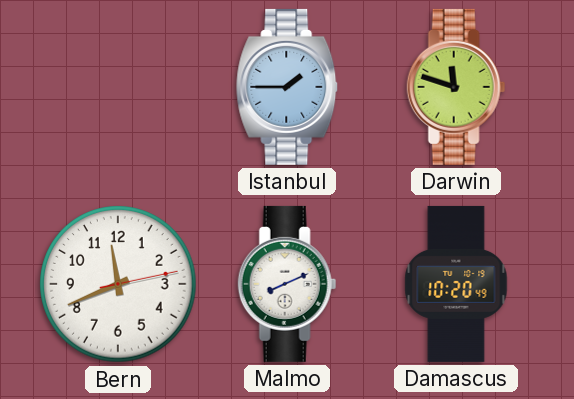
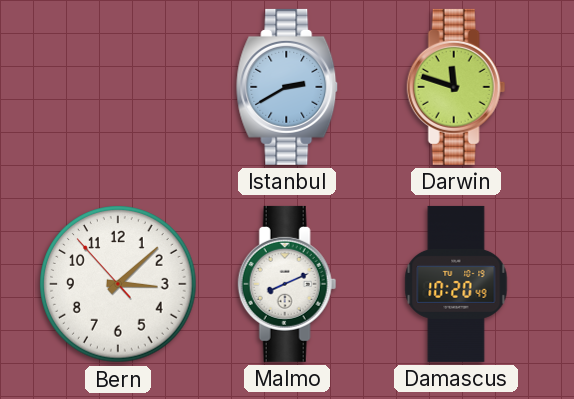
Istanbul: 1:45 -> 2:40 (288, 87)
Bern: 11:41 -> 3:07 (118, 284)
